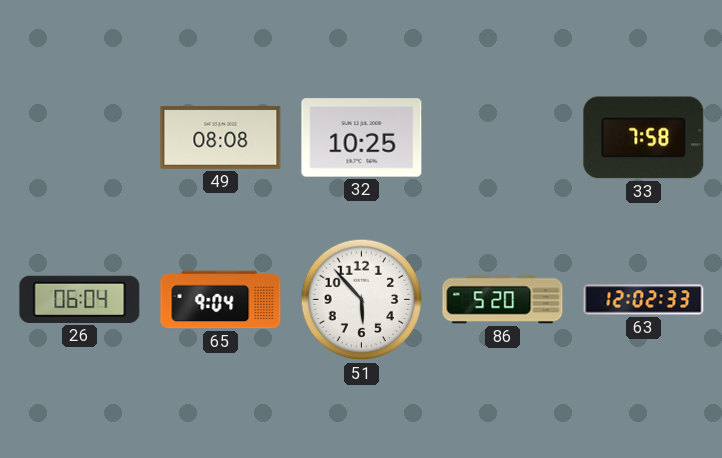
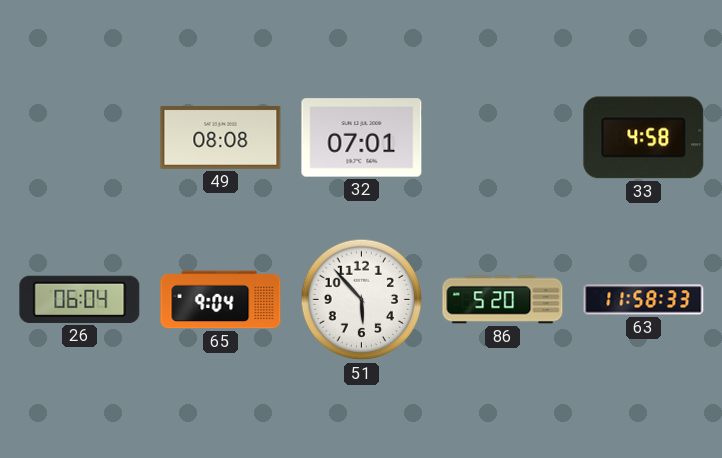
32: 10:25 -> 07:01 (362, 138)
33: 7:58 -> 4:58 (644, 138)
63: 12:02 -> 11:58 (644, 300)
